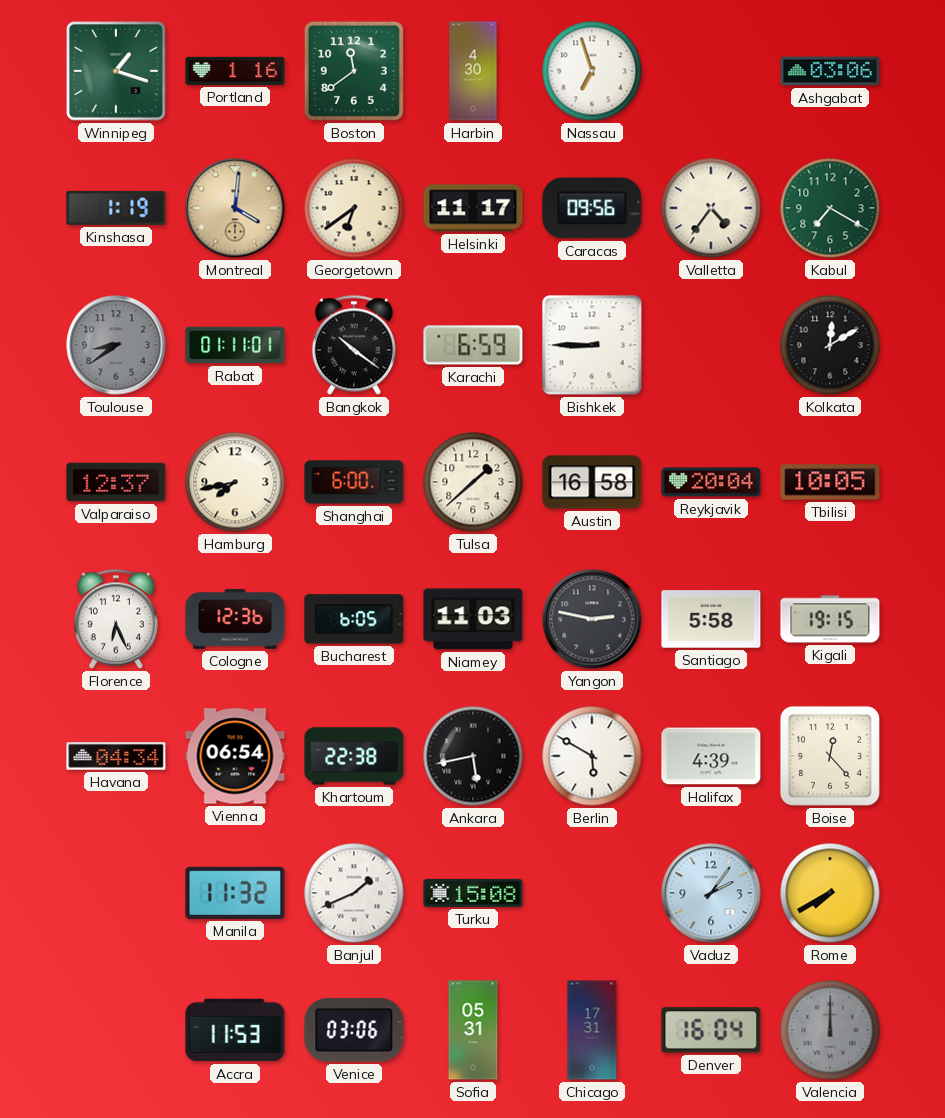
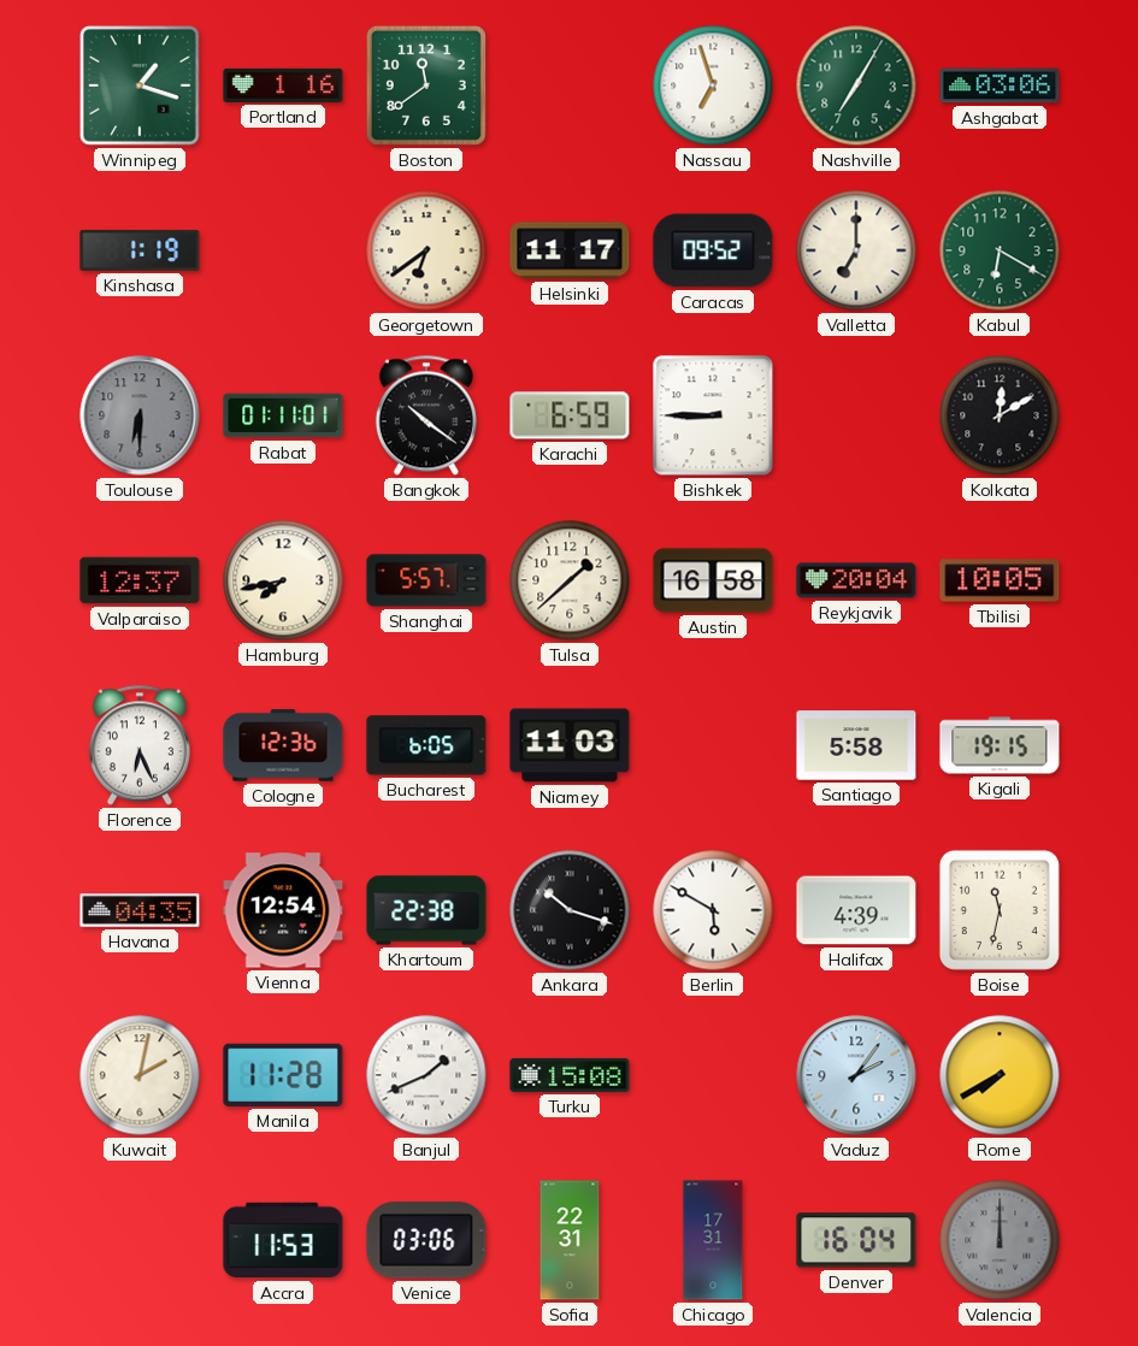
Harbin: 4:30 -> none (473, 71)
Nashville: none -> 7:05 (856, 85)
Montreal: 4:01 -> none (235, 208)
Caracas: 09:56 -> 09:52 (713, 250)
Valletta: 4:36 -> 7:00 (856, 250)
Kabul: 7:20 -> 6:20 (1000, 250)
Toulouse: 8:39 -> 6:30 (140, 415)
Shanghai: 6:00 -> 5:57 (426, 580)
Yangon: 2:47 -> none (592, 619)
Havana: 04:34 -> 04:35 (140, 910)
Vienna: 06:54 -> 12:54 (283, 910)
Ankara: 5:43 -> 10:18 (570, 910)
Boise: 12:23 -> 11:32 (1000, 910)
Kuwait: none -> 2:02 (140, 1075)
Manila: 11:32 -> 11:28 (283, 1075)
Sofia: 05:31 -> 22:31 (570, 1240)
